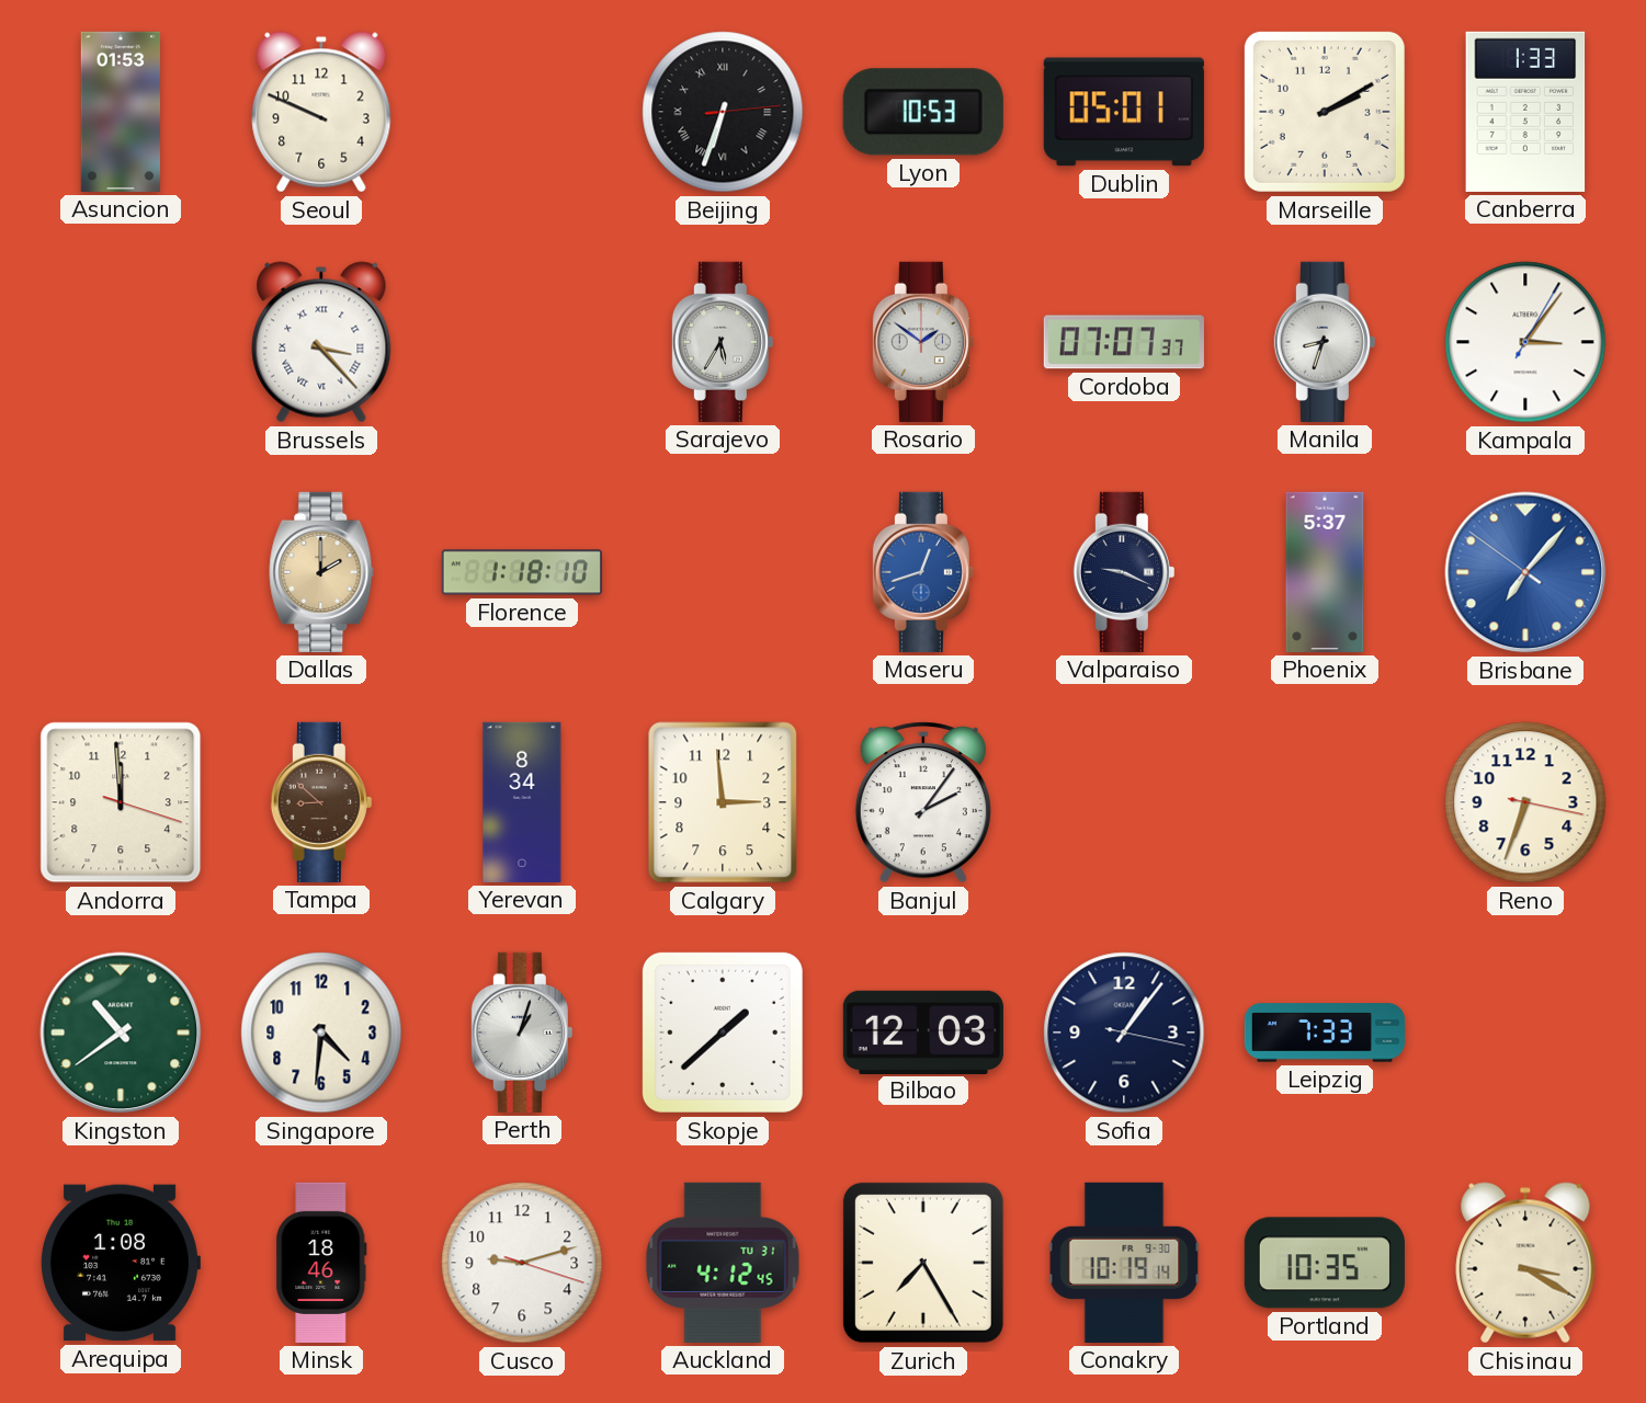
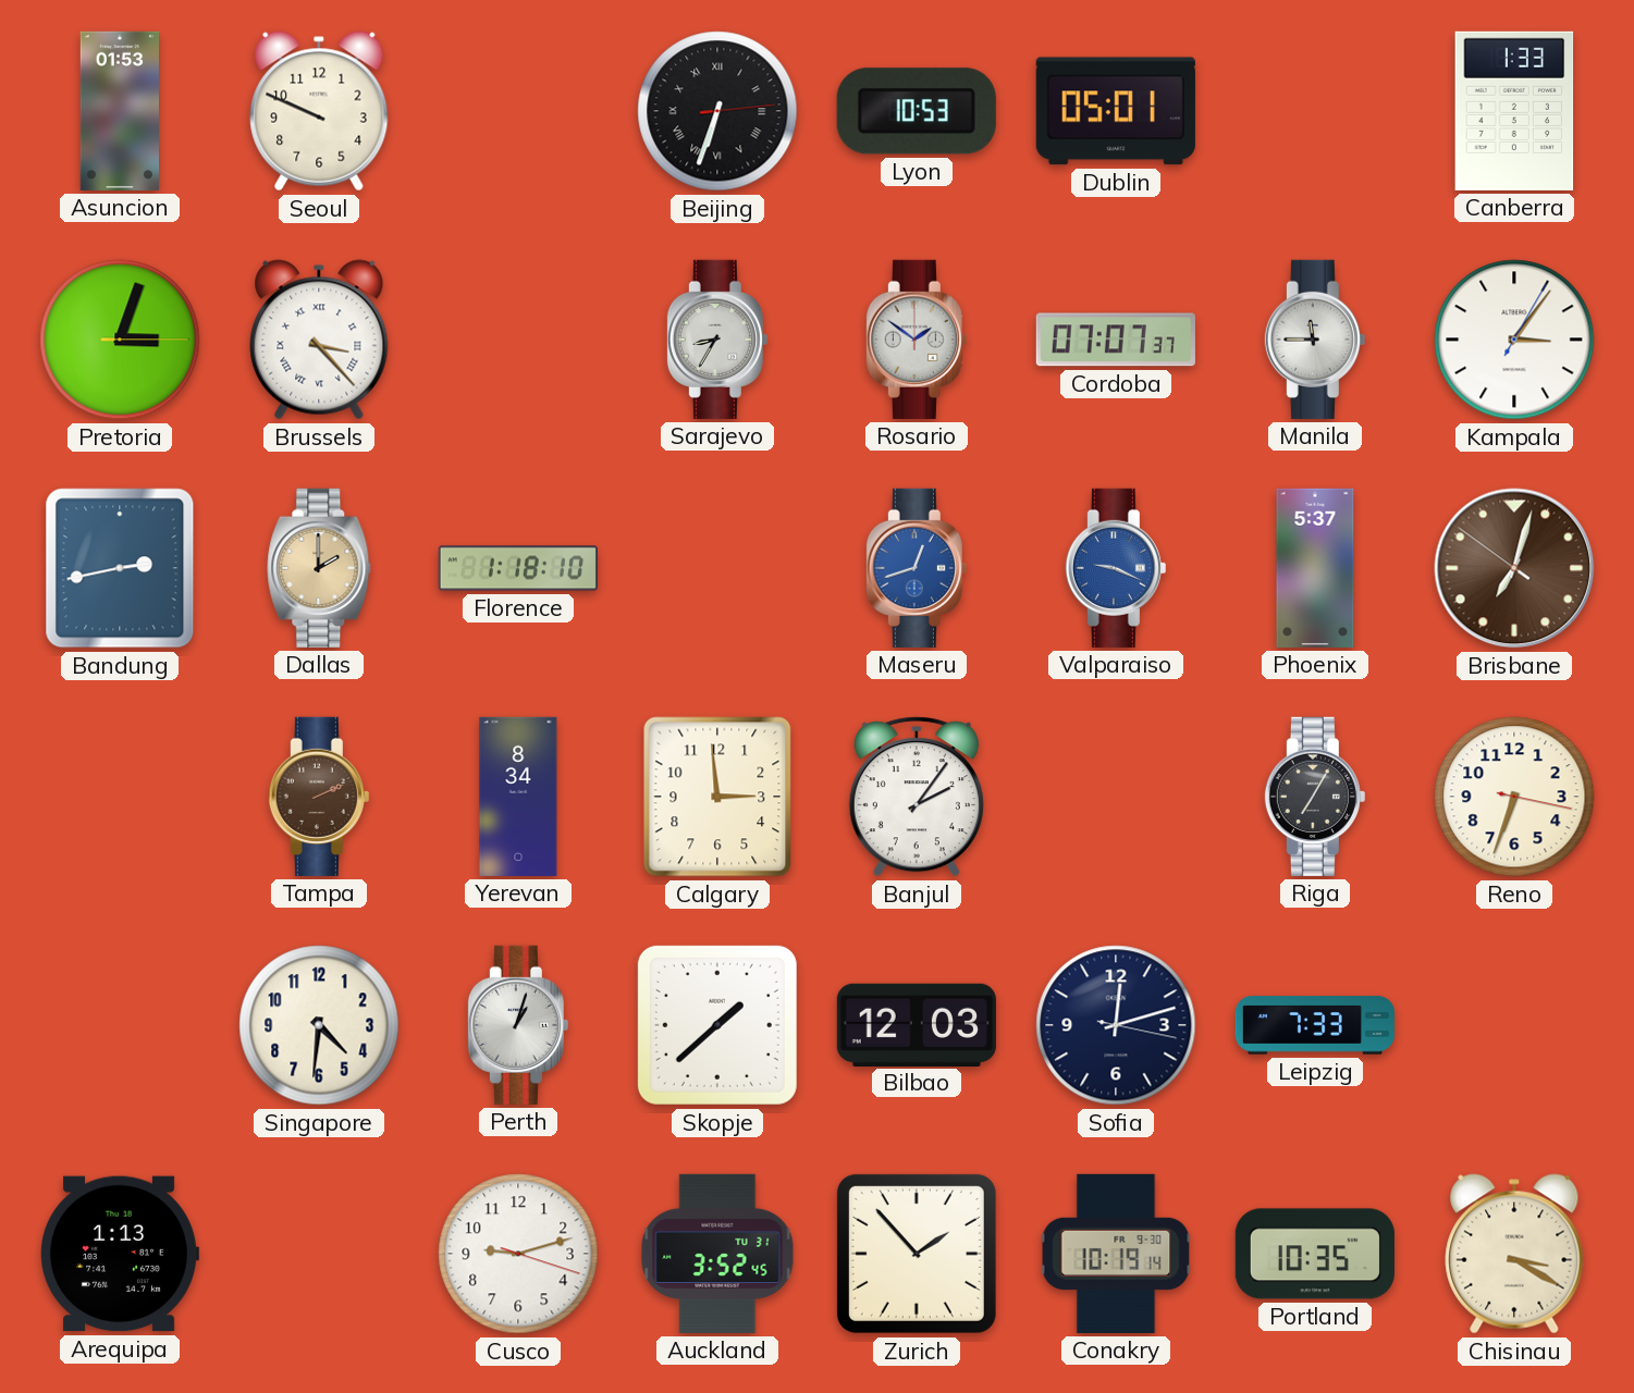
Marseille: 2:10 -> none (1325, 112)
Pretoria: none -> 3:03 (120, 340)
Sarajevo: 5:35 -> 8:35 (717, 340)
Manila: 8:33 -> 11:45 (1315, 340)
Bandung: none -> 2:43 (120, 568)
Valparaiso dial: navy -> blue (1116, 568)
Brisbane: 7:06 -> 7:02 (1514, 568)
Brisbane dial: blue -> brown (1514, 568)
Andorra: 11:59 -> none (121, 802)
Tampa: 8:52 -> 2:11 (319, 797)
Riga: none -> 7:05 (1315, 797)
Kingston: 10:39 -> none (121, 1033)
Sofia: 1:06 -> 12:12 (1116, 1025)
Arequipa: 1:08 -> 1:13 (120, 1254)
Minsk: 18:46 -> none (321, 1263)
Auckland: 4:12 -> 3:52 (717, 1254)
Zurich: 7:25 -> 1:53 (917, 1254)
